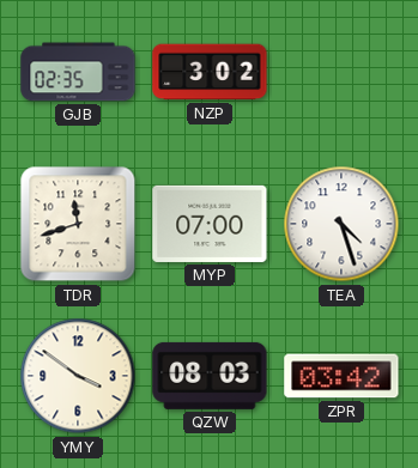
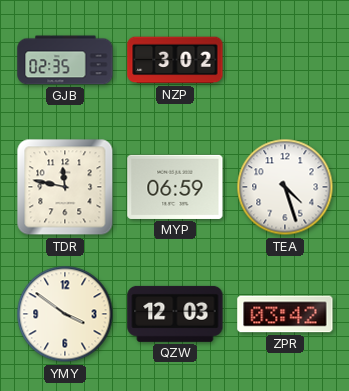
TDR: 11:42 -> 11:47 (65, 187)
MYP: 07:00 -> 06:59 (175, 187)
QZW: 08:03 -> 12:03 (175, 314)
